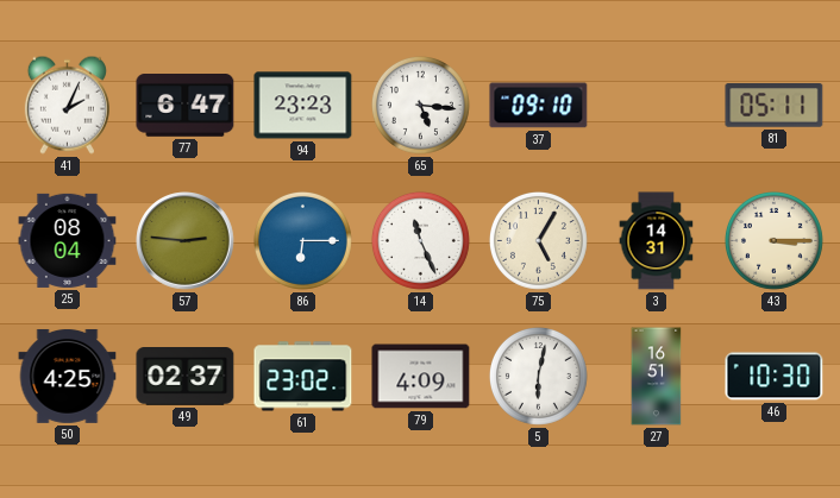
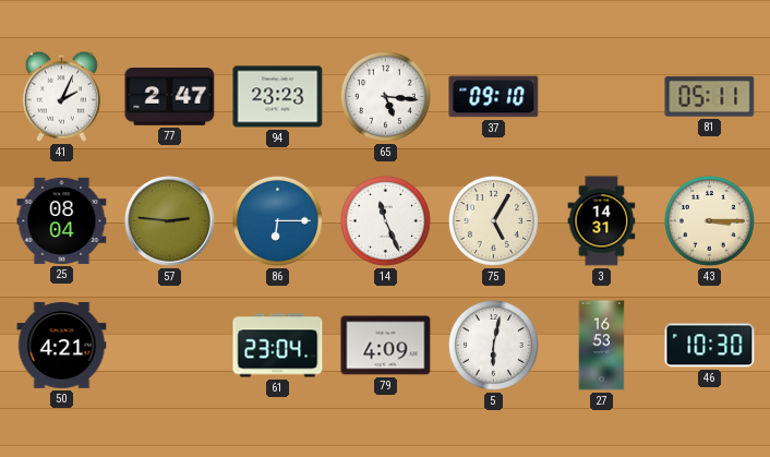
77: 6:47 -> 2:47 (170, 97)
50: 4:25 -> 4:21 (62, 346)
49: 02:37 -> none (186, 377)
61: 23:02 -> 23:04 (278, 346)
27: 16:51 -> 16:53 (602, 346)
